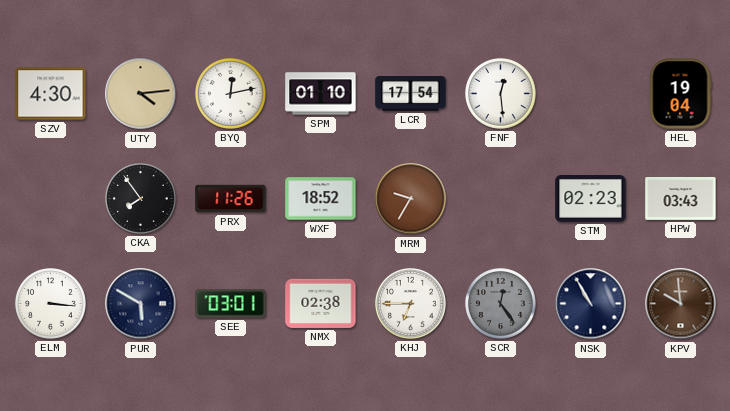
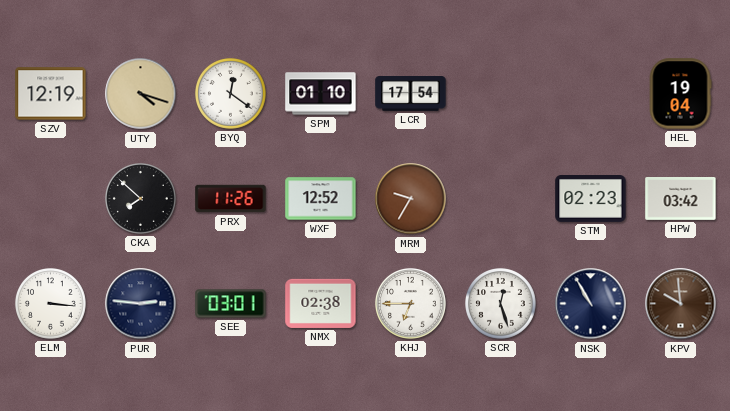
SZV: 4:30 -> 12:19 (51, 94)
UTY: 4:14 -> 4:18 (141, 94)
BYQ: 12:13 -> 12:21 (231, 94)
FNF: 12:29 -> none (501, 94)
CKA: 7:54 -> 7:52 (141, 199)
WXF: 18:52 -> 12:52 (321, 199)
HPW: 03:43 -> 03:42 (681, 199)
PUR: 5:50 -> 2:46 (141, 304)
SCR: 12:24 -> 12:27 (501, 304)
SCR dial: grey -> white (501, 304)
